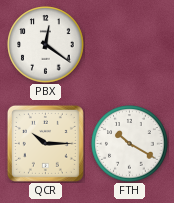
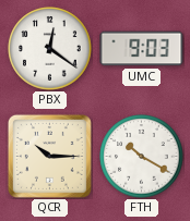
UMC: none -> 9:03 (142, 49)
